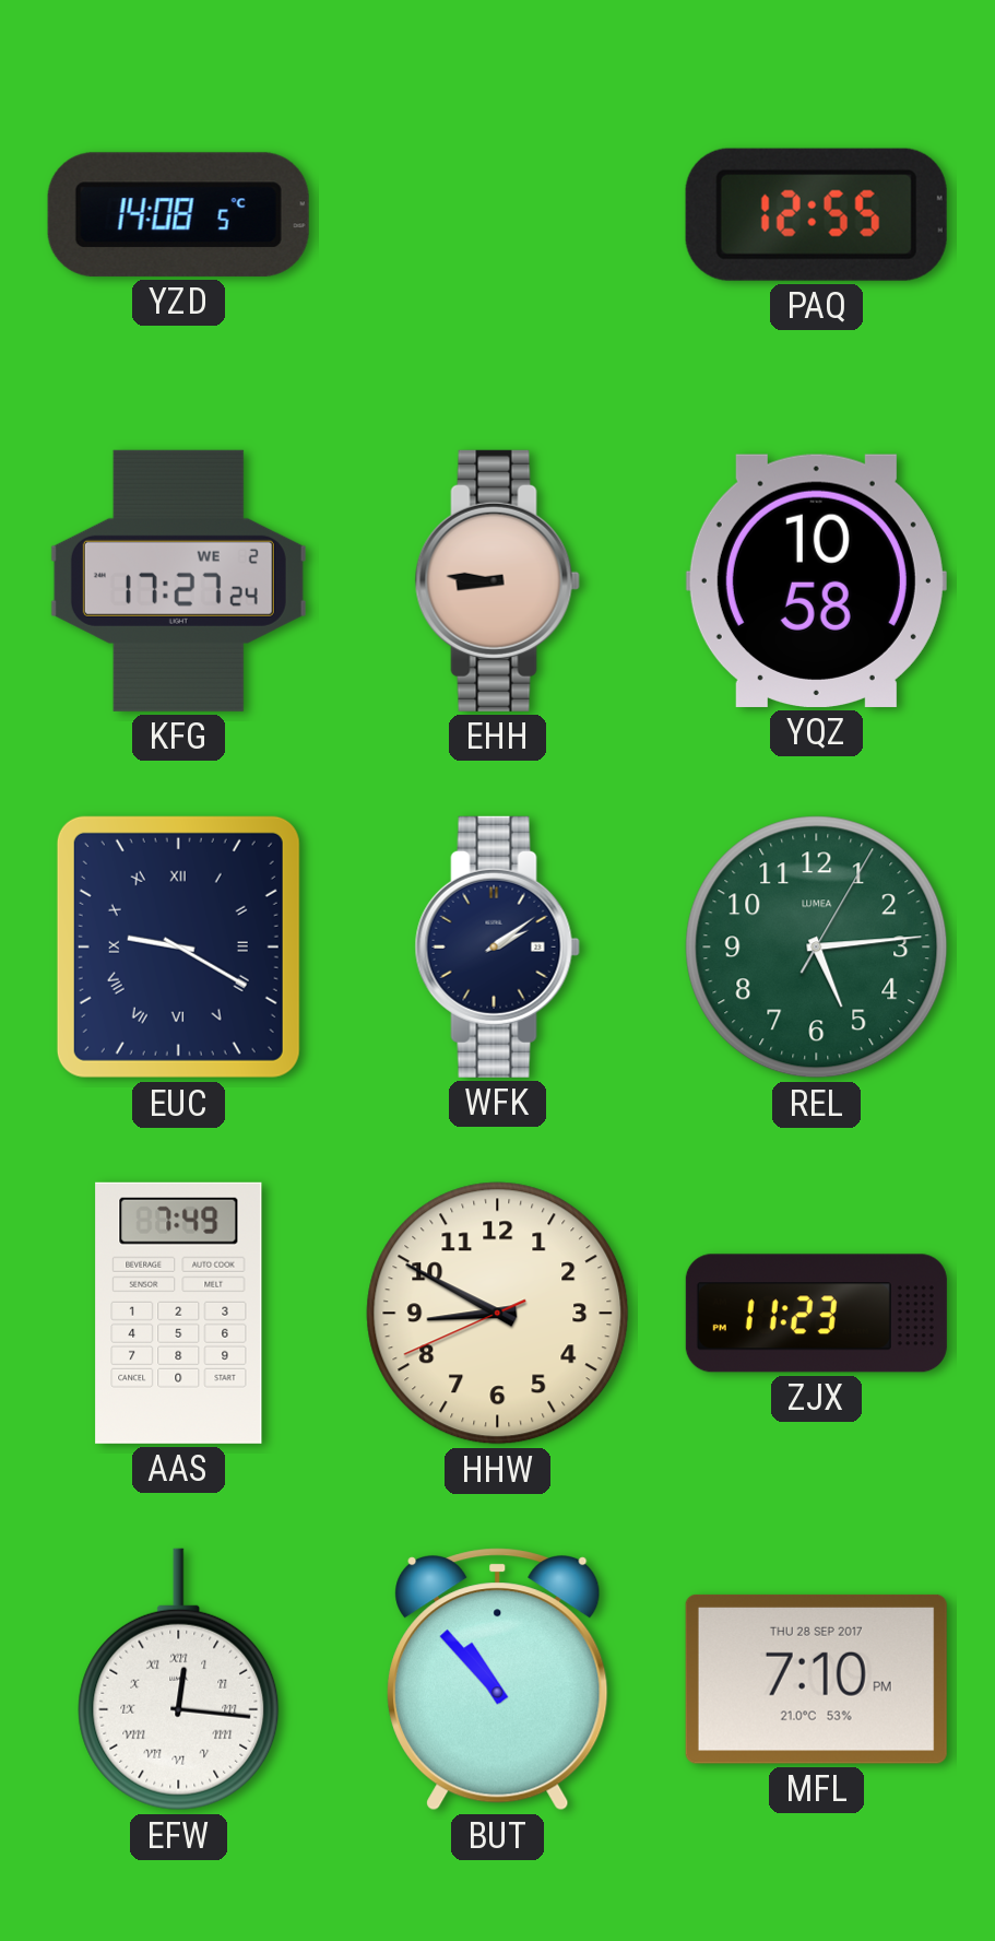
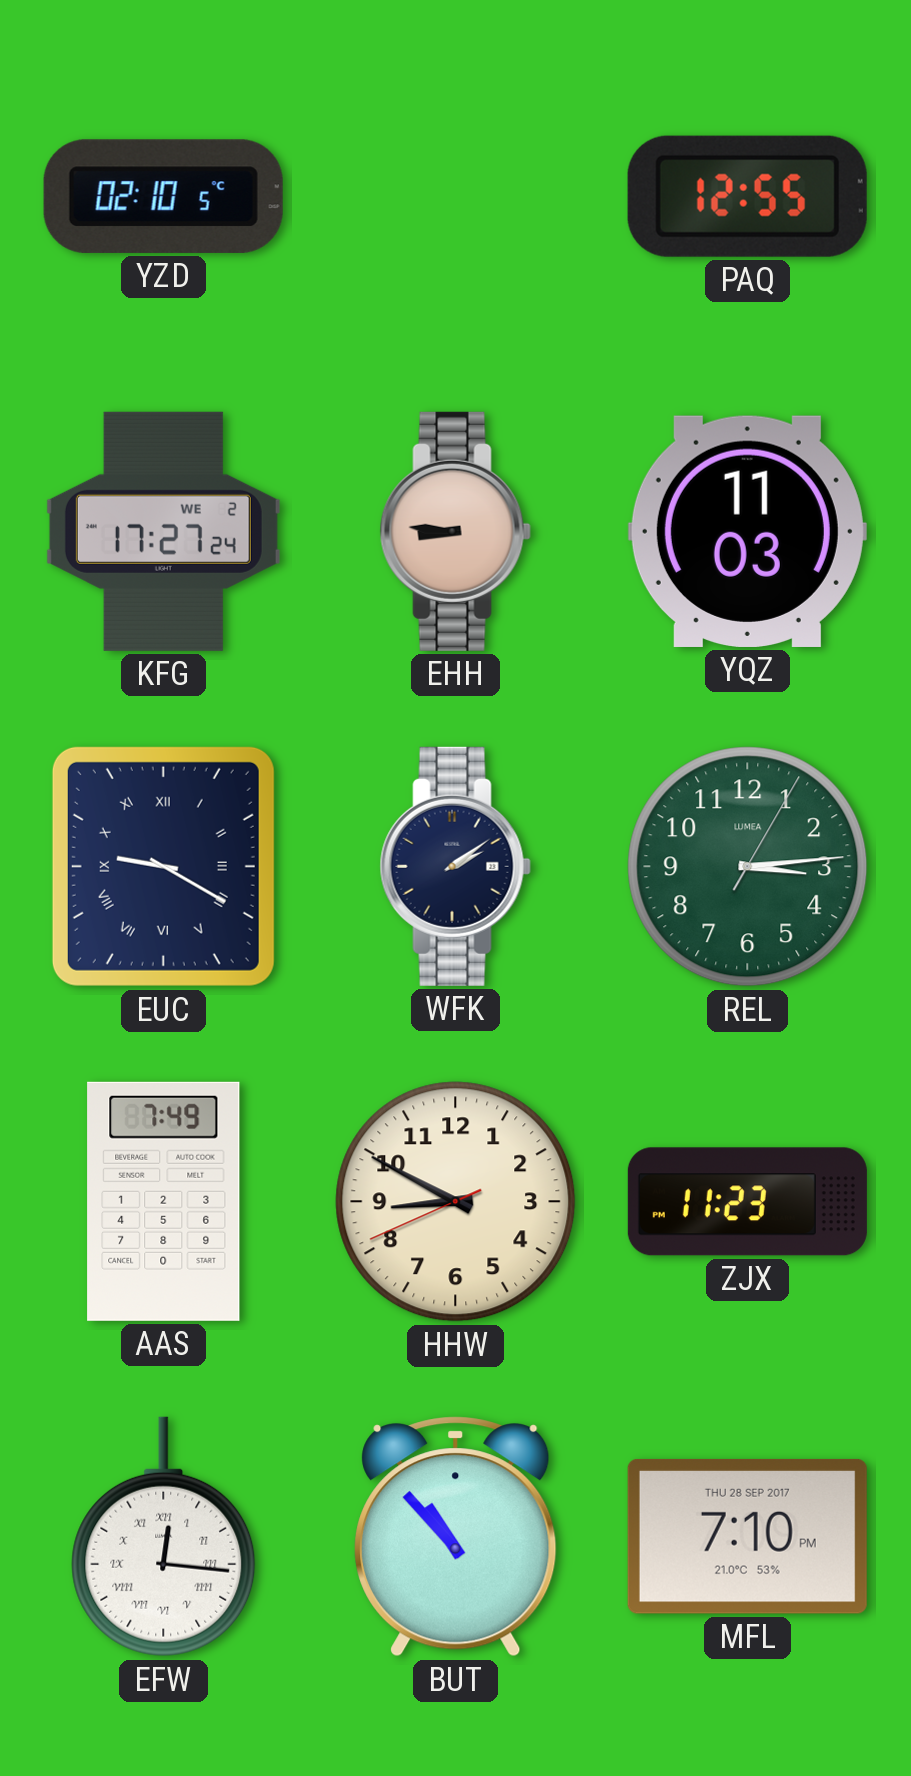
YZD: 14:08 -> 02:10 (163, 196)
YQZ: 10:58 -> 11:03 (747, 531)
REL: 5:14 -> 3:14 (748, 867)
